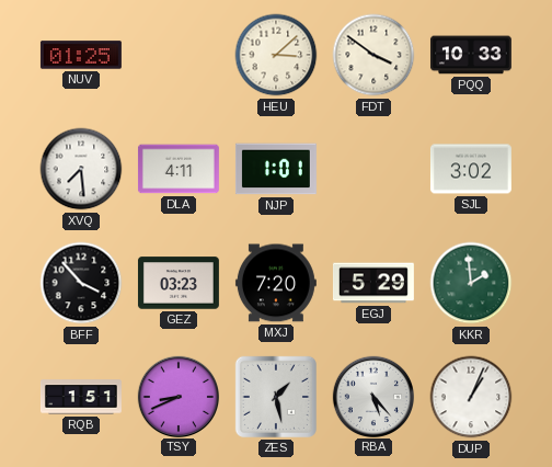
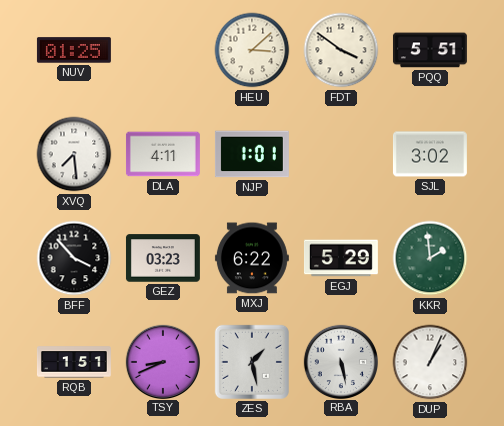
PQQ: 10:33 -> 5:51 (430, 50)
MXJ: 7:20 -> 6:22 (252, 258)
RBA: 5:23 -> 5:28 (340, 361)
